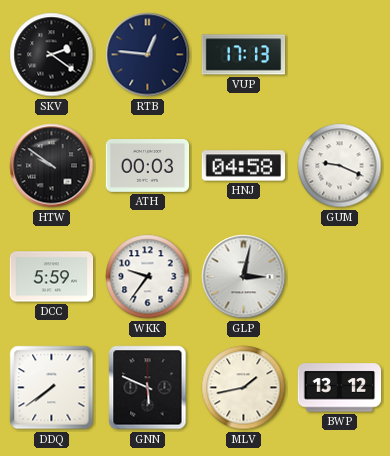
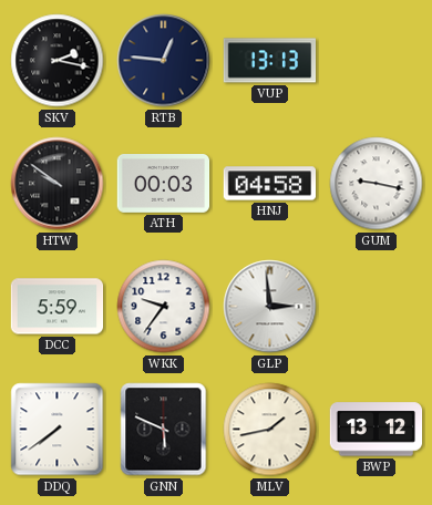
SKV: 2:21 -> 2:17 (58, 61)
VUP: 17:13 -> 13:13 (270, 61)
GUM: 9:19 -> 9:17 (377, 184)
GLP: 3:02 -> 2:59 (270, 307)
